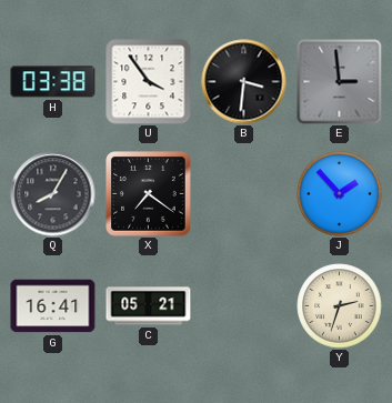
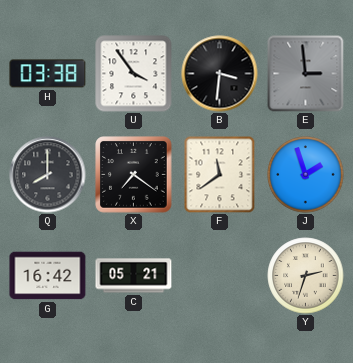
Q: 8:05 -> 8:00 (48, 175)
F: none -> 11:39 (220, 174)
J: 1:53 -> 1:57 (306, 175)
G: 16:41 -> 16:42 (48, 276)
